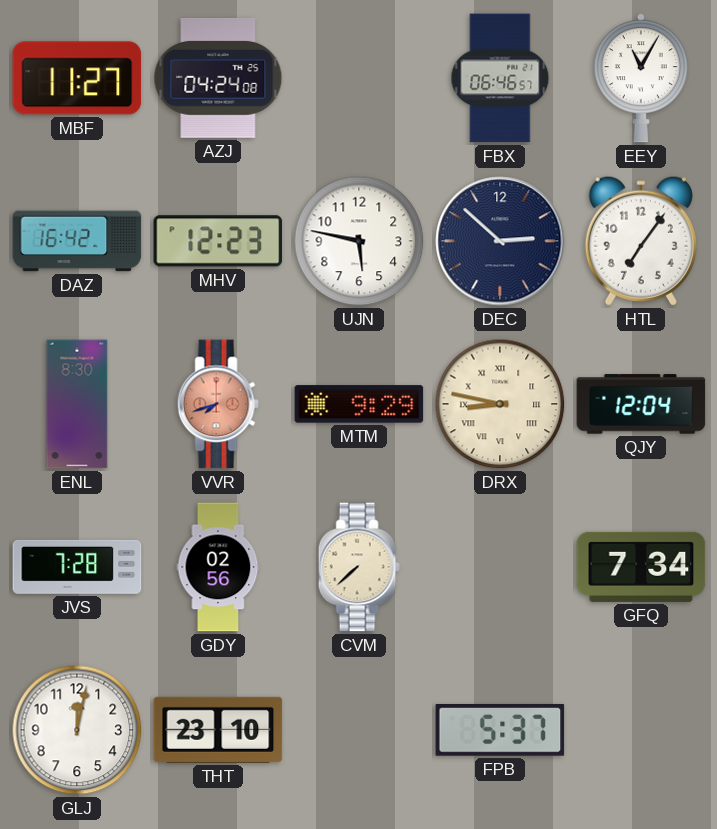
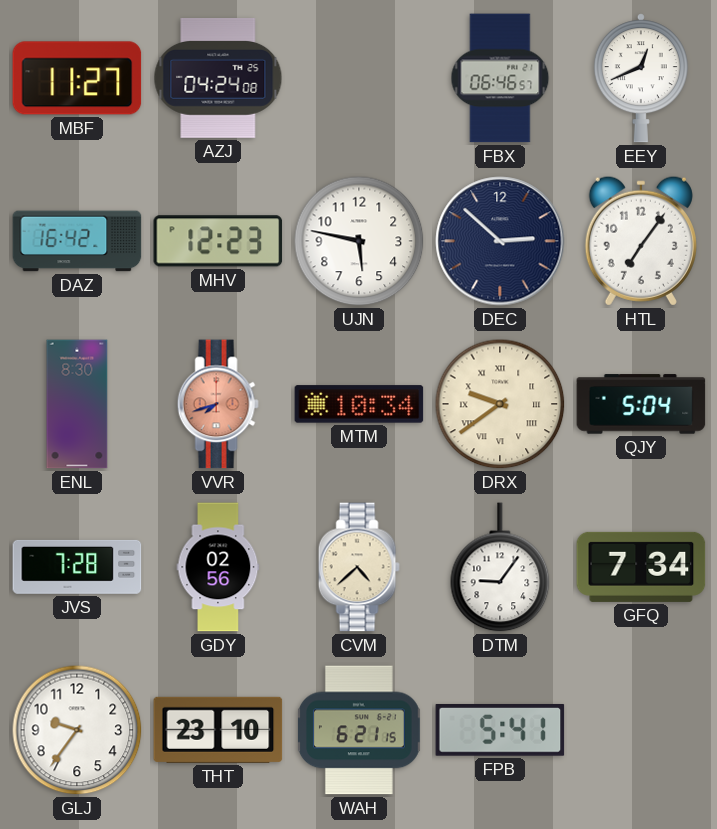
EEY: 11:05 -> 12:41 (641, 78)
MTM: 9:29 -> 10:34 (359, 404)
DRX: 8:47 -> 9:39 (500, 404)
QJY: 12:04 -> 5:04 (641, 404)
CVM: 7:38 -> 4:38 (359, 567)
DTM: none -> 9:06 (500, 567)
GLJ: 12:02 -> 9:36 (77, 730)
WAH: none -> 6:21 (359, 730)
FPB: 5:37 -> 5:41 (500, 730)
